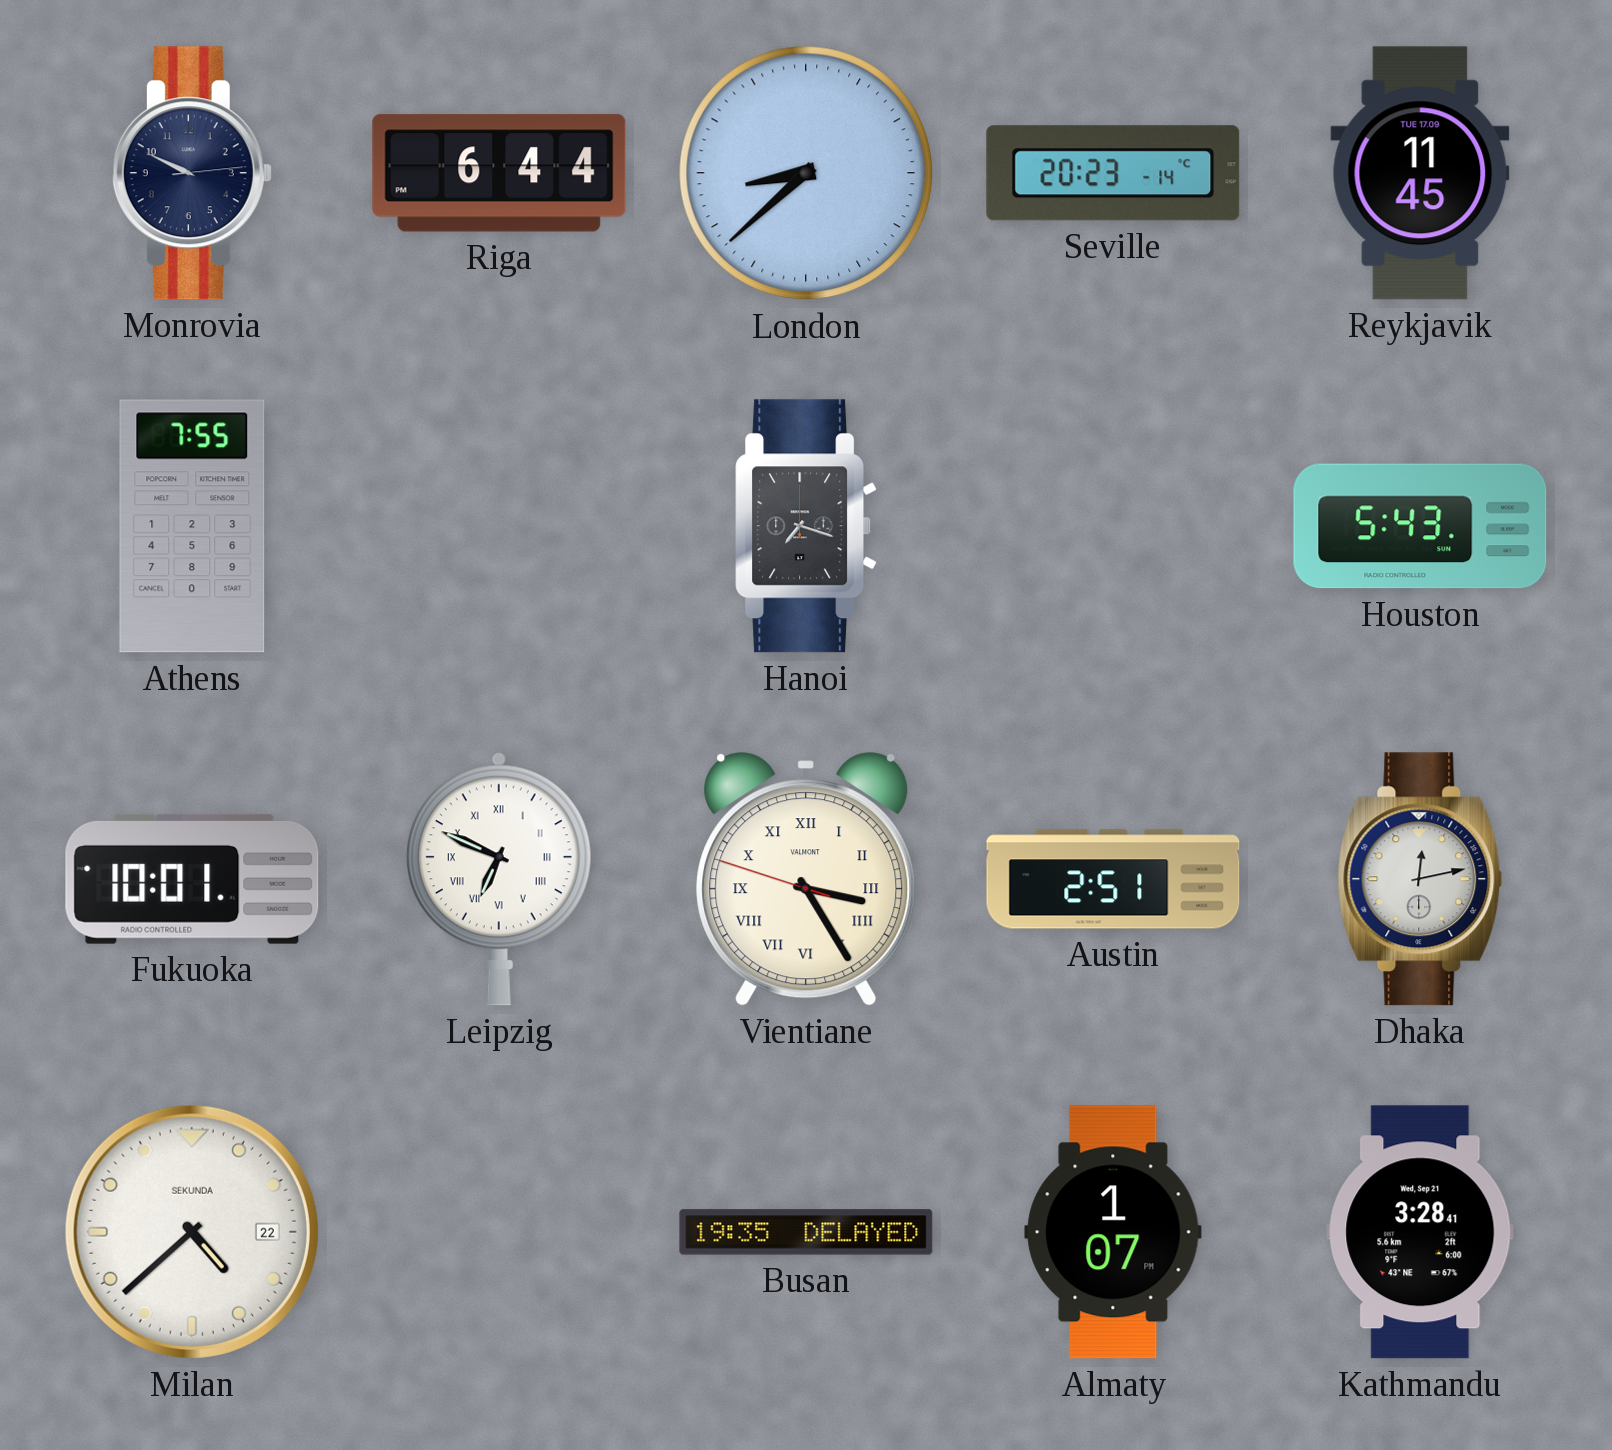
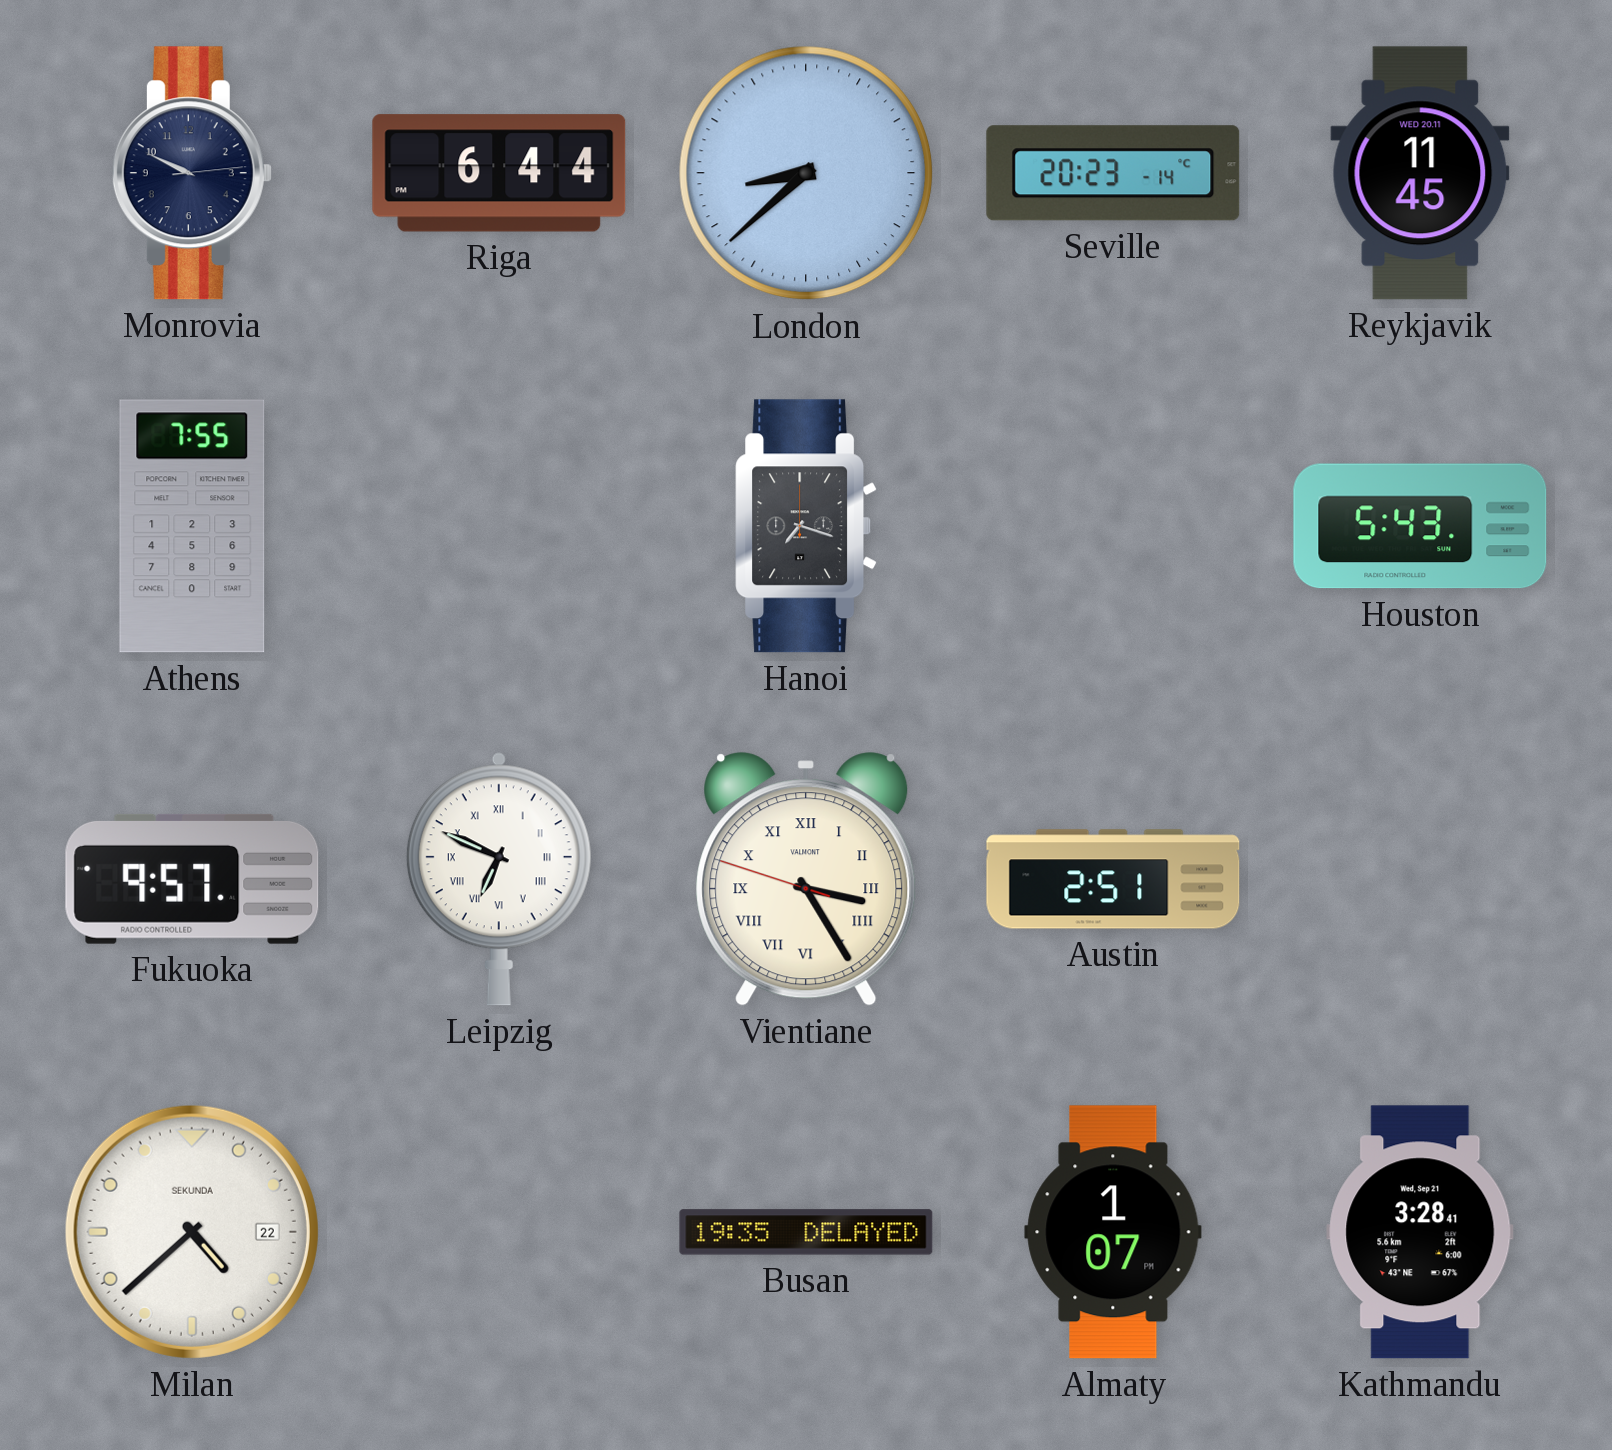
Reykjavik date: TUE 17.09 -> WED 20.11 (1420, 173)
Fukuoka: 10:01 -> 9:57 (192, 879)
Dhaka: 12:13 -> none (1420, 879)
